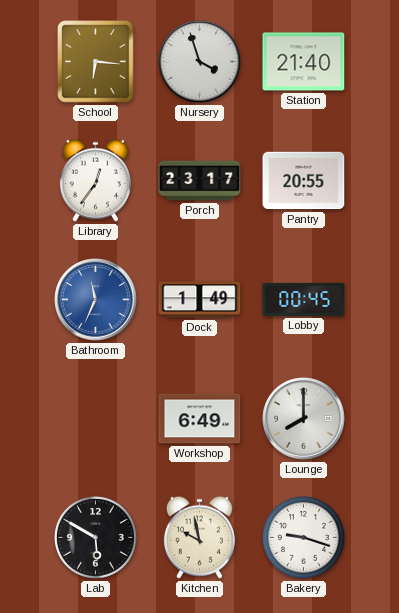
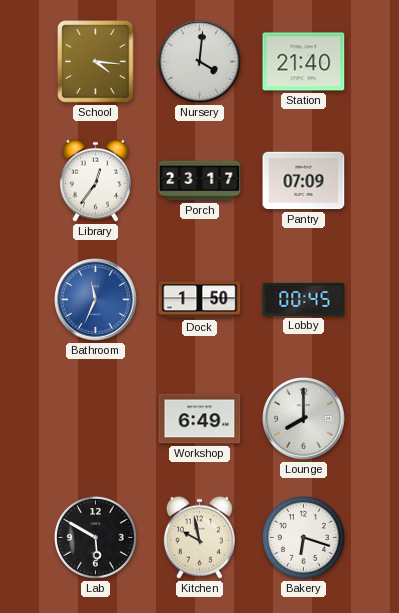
School: 6:16 -> 4:16 (96, 62)
Nursery: 3:57 -> 4:01 (200, 62)
Pantry: 20:55 -> 07:09 (304, 181)
Dock: 1:49 -> 1:50 (200, 300)
Bakery: 9:18 -> 6:18 (304, 538)
